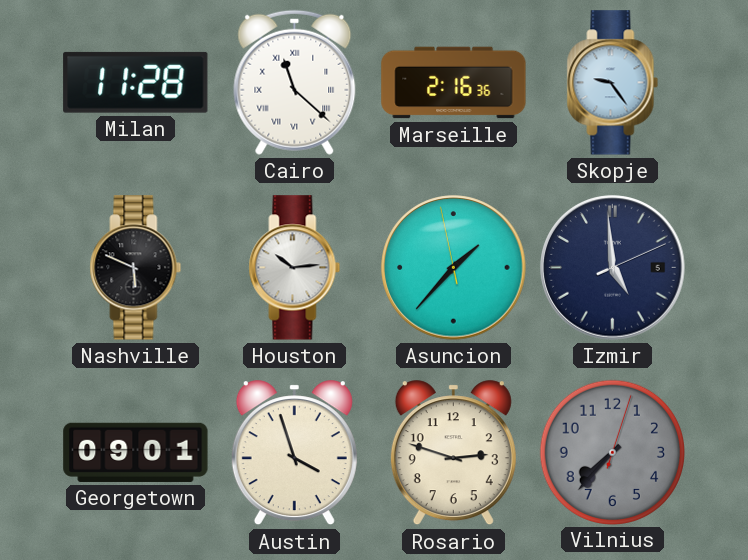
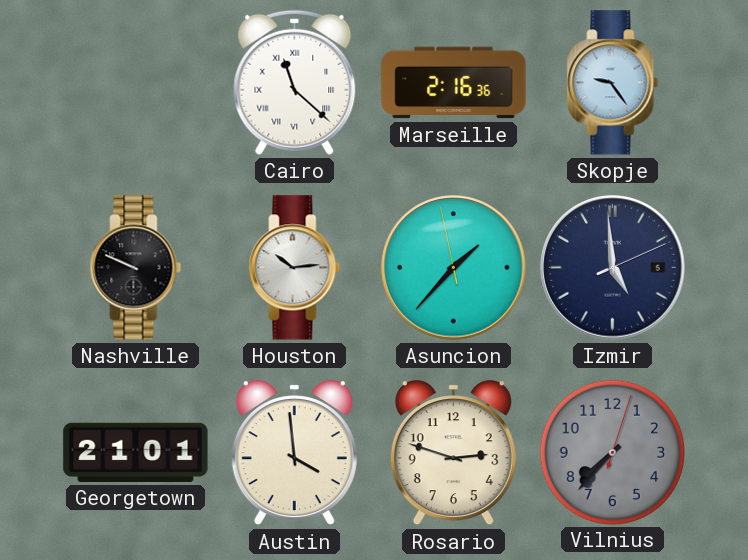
Milan: 11:28 -> none (136, 82)
Nashville: 5:49 -> 9:49 (136, 268)
Georgetown: 09:01 -> 21:01 (136, 452)
Austin: 3:57 -> 3:59 (294, 453)
